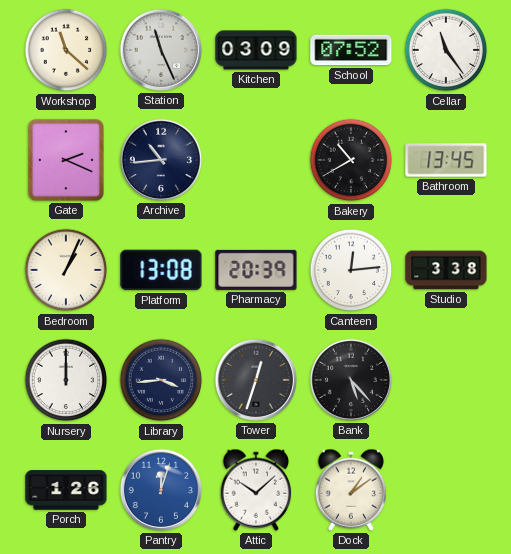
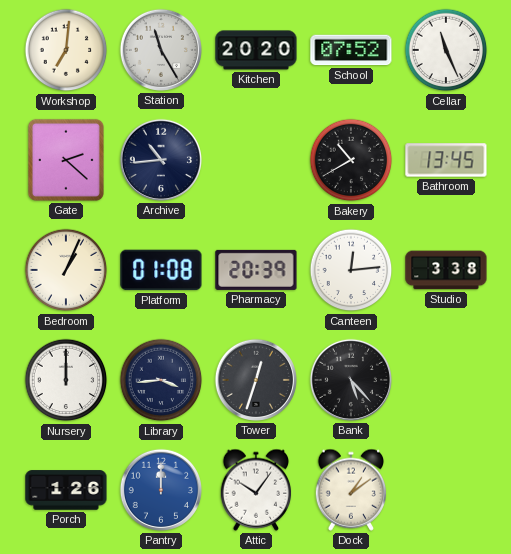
Workshop: 11:22 -> 7:01 (66, 50)
Station: 11:26 -> 11:25 (161, 50)
Kitchen: 03:09 -> 20:20 (256, 50)
Cellar: 11:24 -> 11:26 (446, 50)
Gate: 2:19 -> 2:22 (66, 160)
Platform: 13:08 -> 01:08 (161, 270)
Pantry: 12:03 -> 12:00 (161, 490)
Attic: 10:08 -> 10:06 (256, 490)
